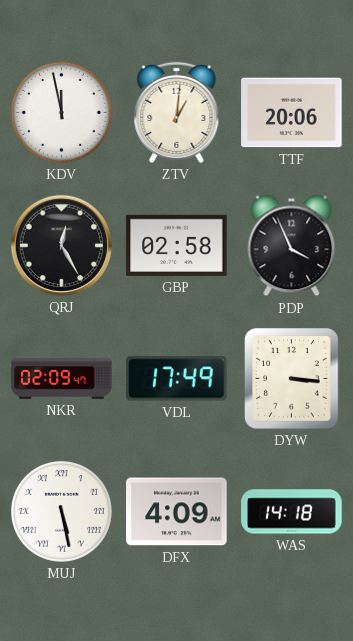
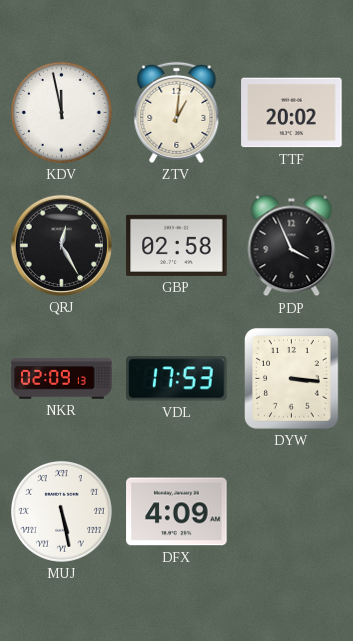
TTF: 20:06 -> 20:02 (292, 113)
NKR: 02:09:47 -> 02:09:13 (62, 379)
VDL: 17:49 -> 17:53 (177, 379)
WAS: 14:18 -> none (292, 512)
